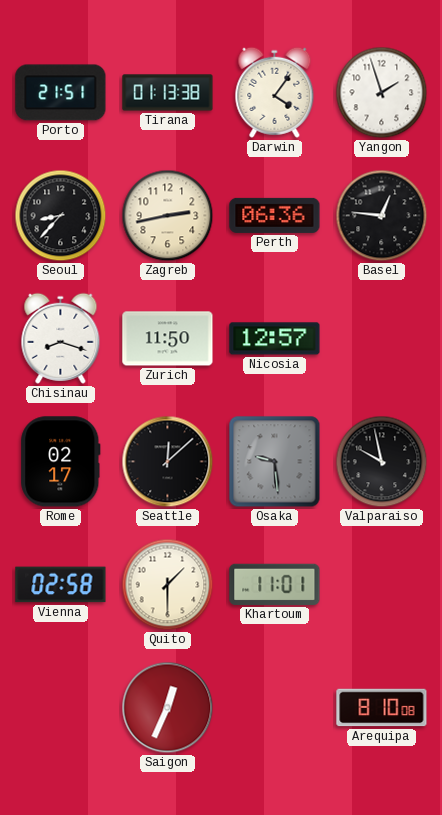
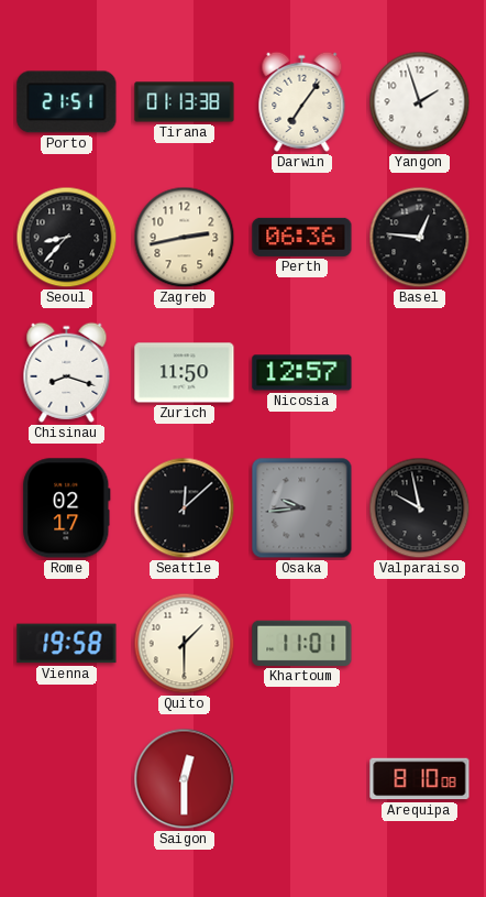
Darwin: 4:06 -> 7:06 (302, 101)
Osaka: 9:29 -> 9:44 (302, 508)
Vienna: 02:58 -> 19:58 (67, 644)
Saigon: 12:34 -> 12:30 (185, 779)
